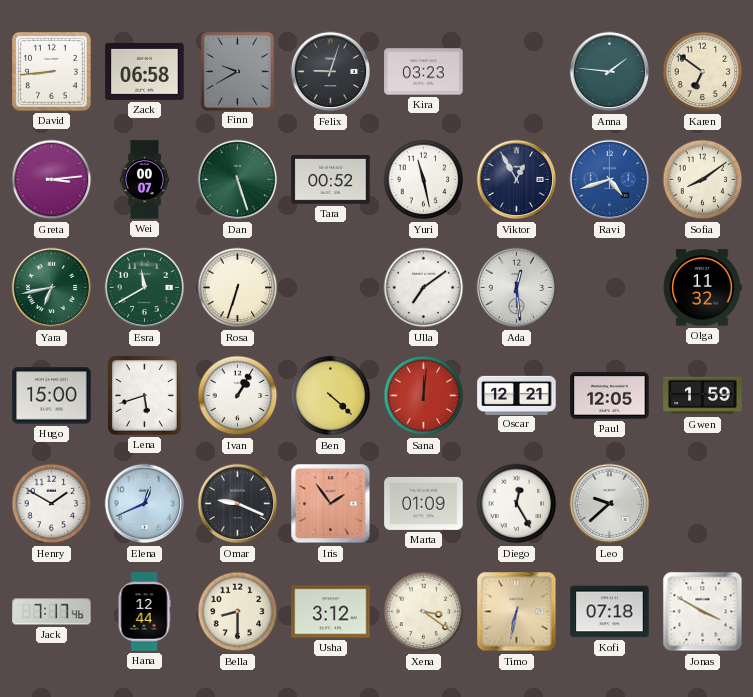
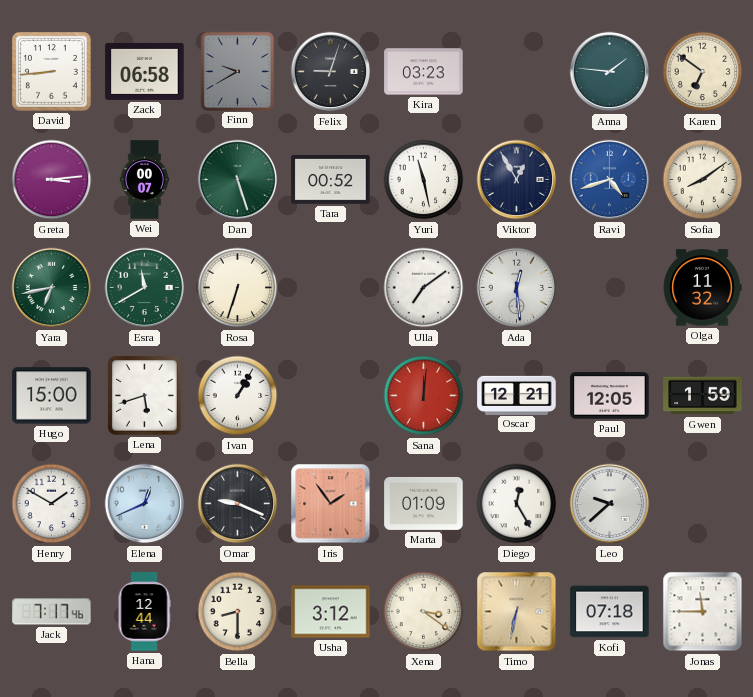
Ben: 4:22 -> none (331, 396)
Jonas: 3:50 -> 11:45 (703, 612)
